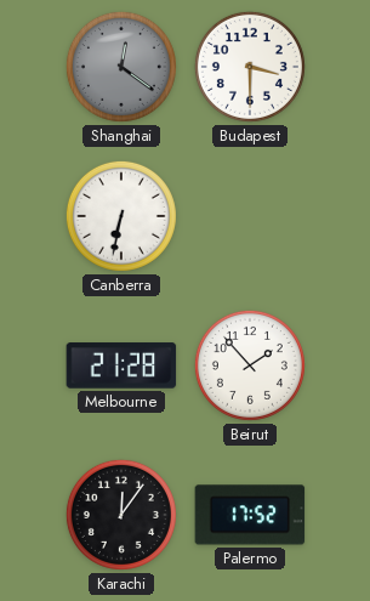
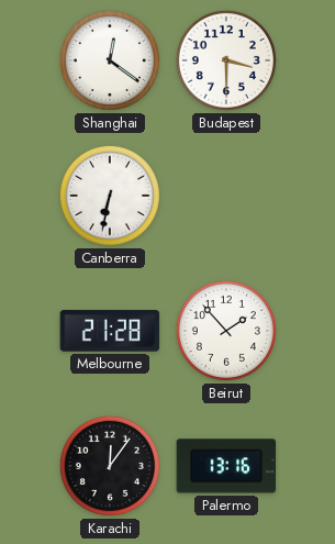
Shanghai dial: grey -> white (110, 60)
Palermo: 17:52 -> 13:16 (226, 466)
